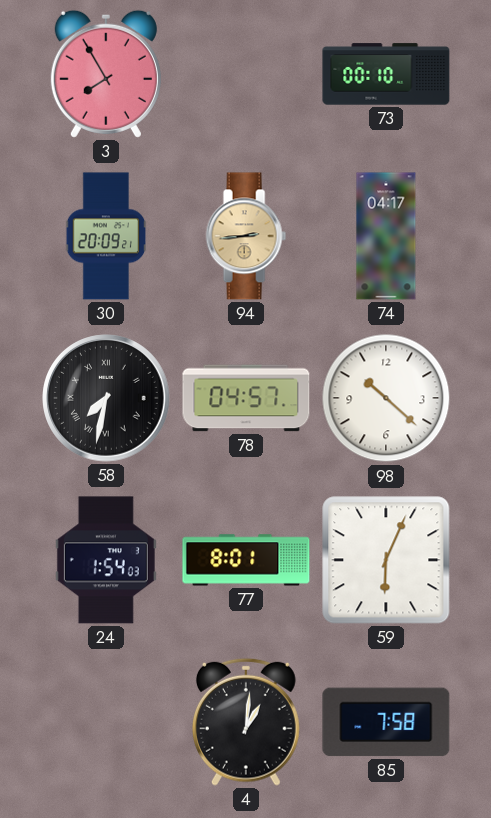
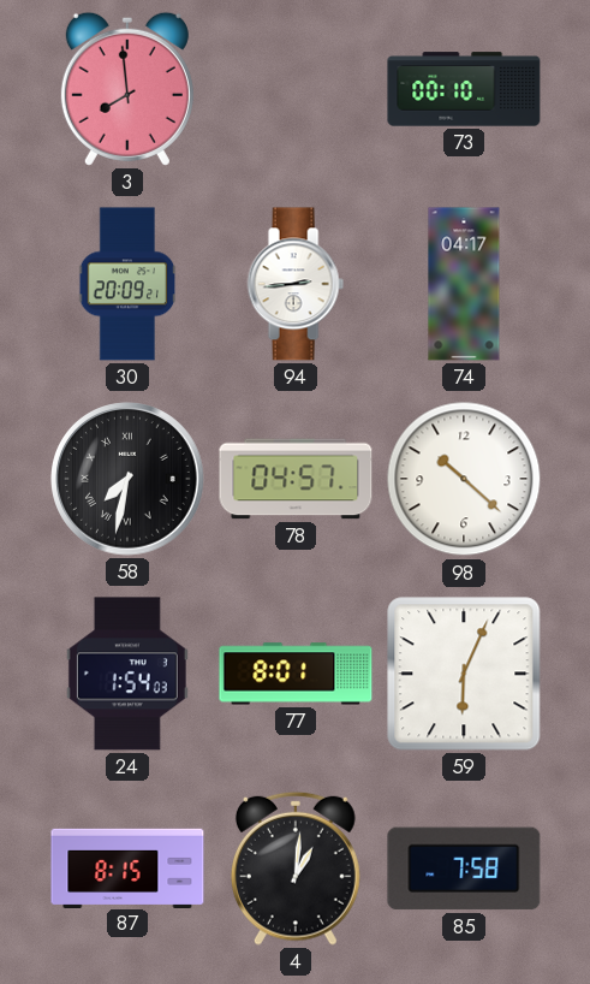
3: 7:55 -> 7:59 (127, 89)
94 dial: champagne -> white (296, 284)
87: none -> 8:15 (127, 867)
